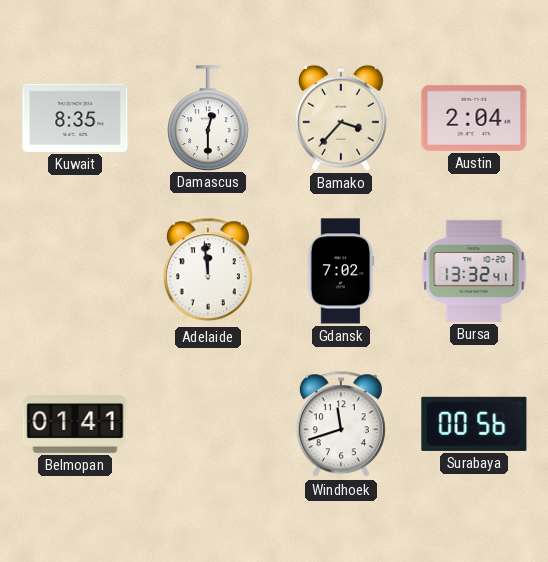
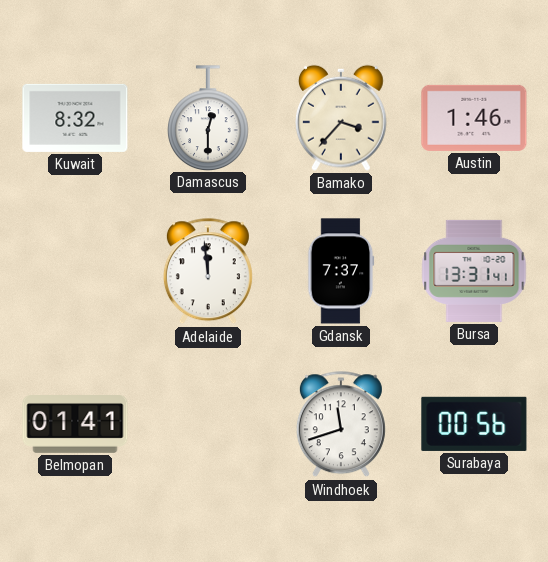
Kuwait: 8:35 -> 8:32 (75, 118)
Austin: 2:04 -> 1:46 (474, 118)
Gdansk: 7:02 -> 7:37 (341, 271)
Bursa: 13:32 -> 13:31 (474, 271)
